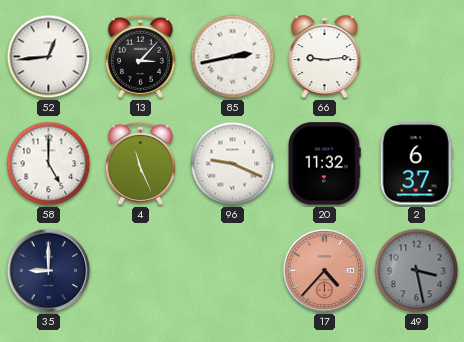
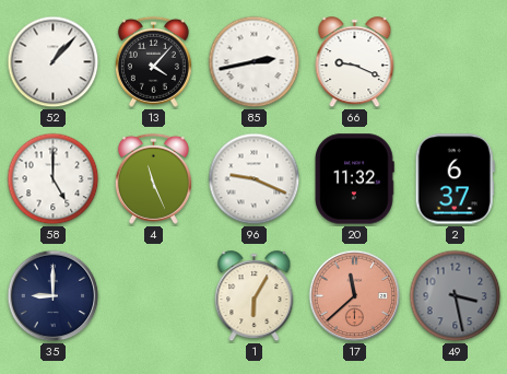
52: 12:44 -> 1:07 (54, 62)
13: 3:07 -> 4:07 (153, 61)
66: 9:14 -> 9:19 (355, 62)
1: none -> 6:05 (255, 296)
17: 4:37 -> 11:38 (355, 296)
